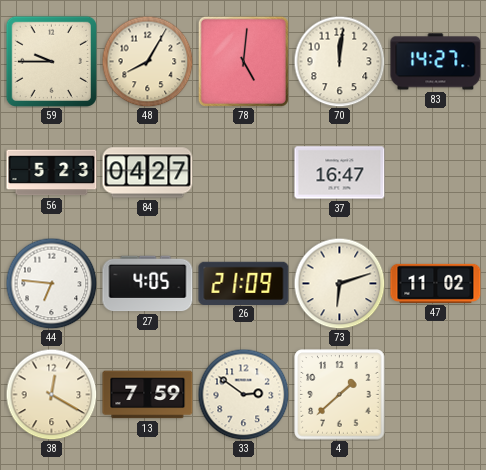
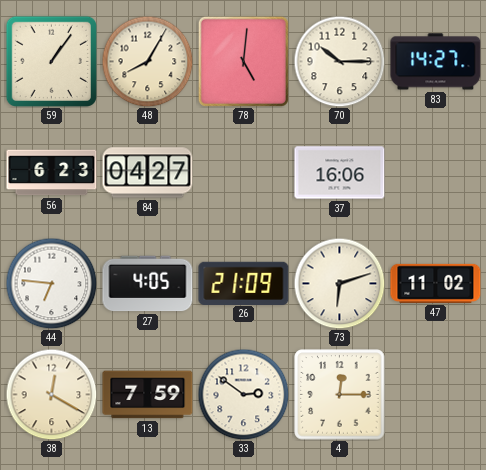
59: 9:45 -> 1:06 (51, 61)
70: 12:01 -> 10:15 (339, 61)
56: 5:23 -> 6:23 (52, 173)
37: 16:47 -> 16:06 (340, 173)
4: 1:38 -> 12:15 (340, 395)
